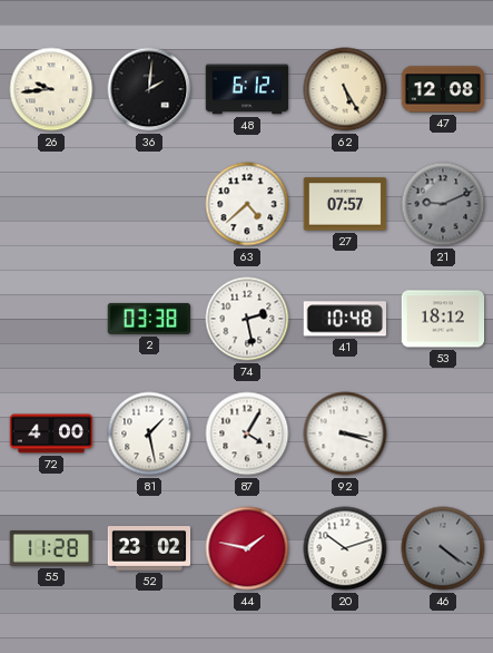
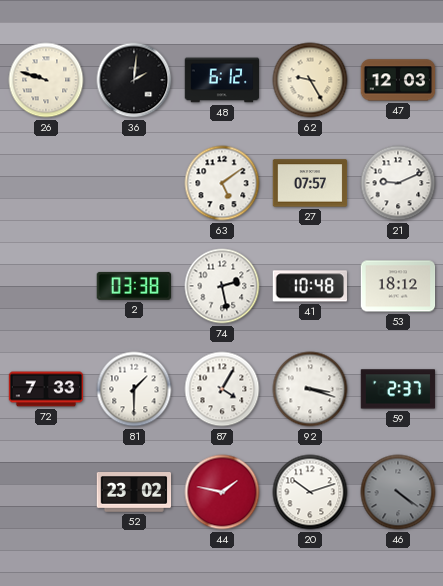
26: 9:44 -> 9:48 (46, 80)
62: 5:25 -> 9:25 (310, 80)
47: 12:08 -> 12:03 (398, 80)
63: 4:38 -> 5:09 (222, 183)
21 dial: grey -> white (398, 183)
72: 4:00 -> 7:33 (46, 389)
81: 1:28 -> 1:30 (134, 389)
59: none -> 2:37 (398, 389)
55: 11:28 -> none (51, 549)
